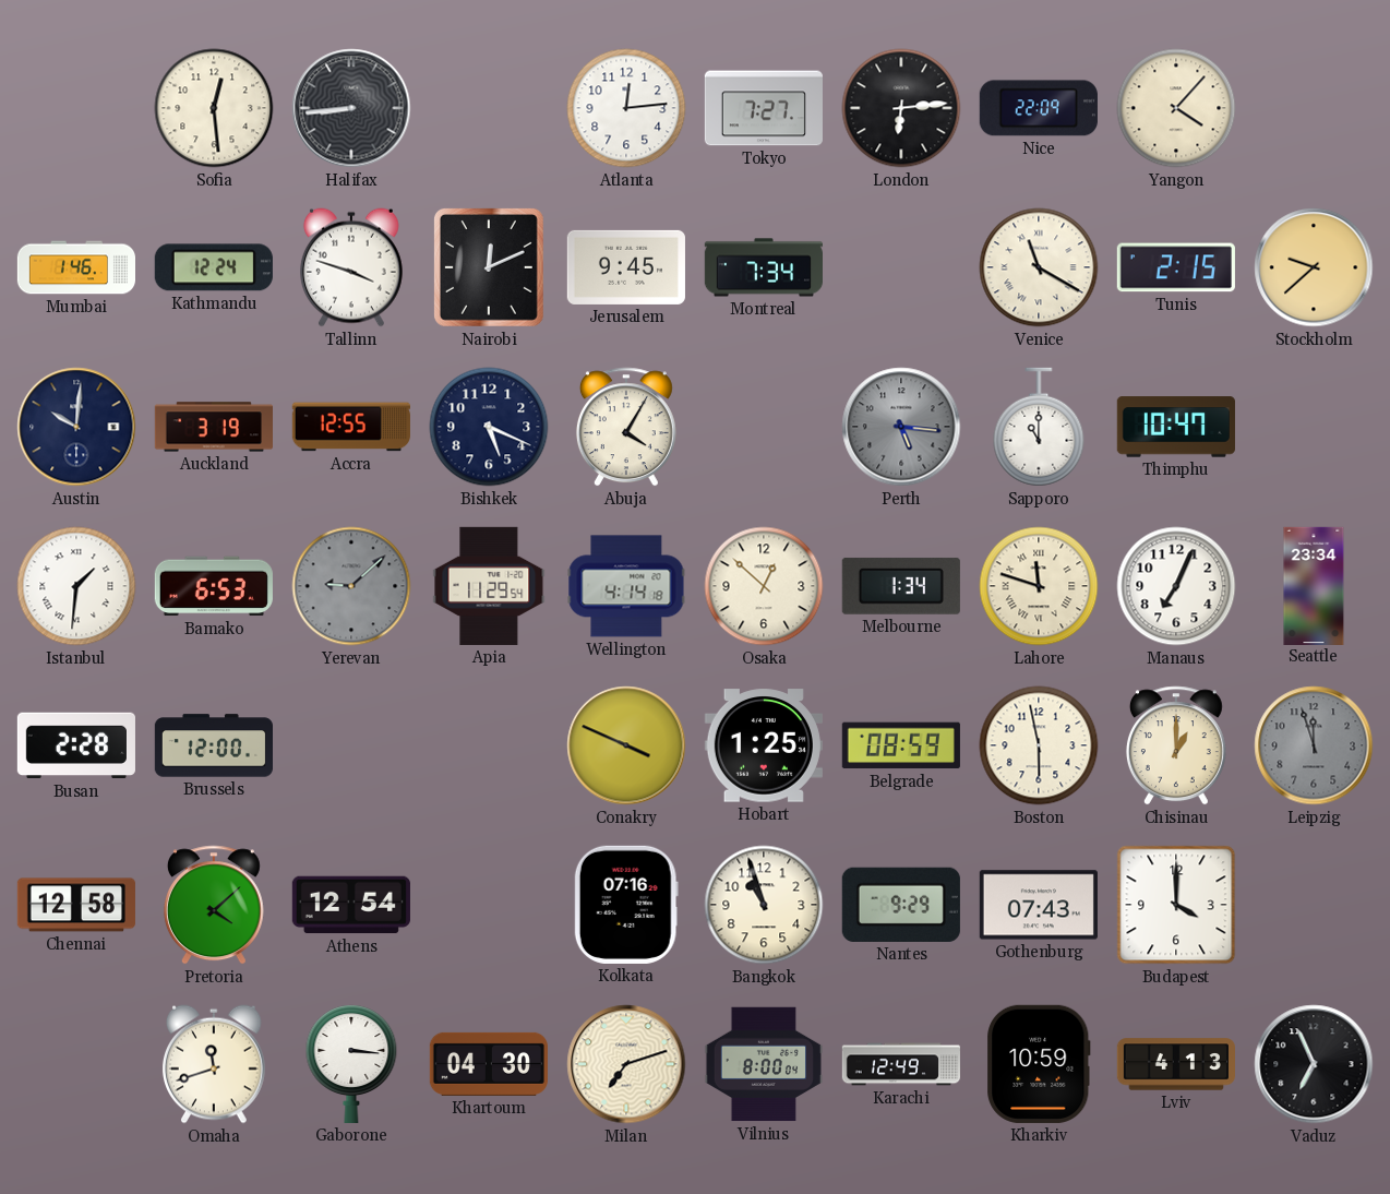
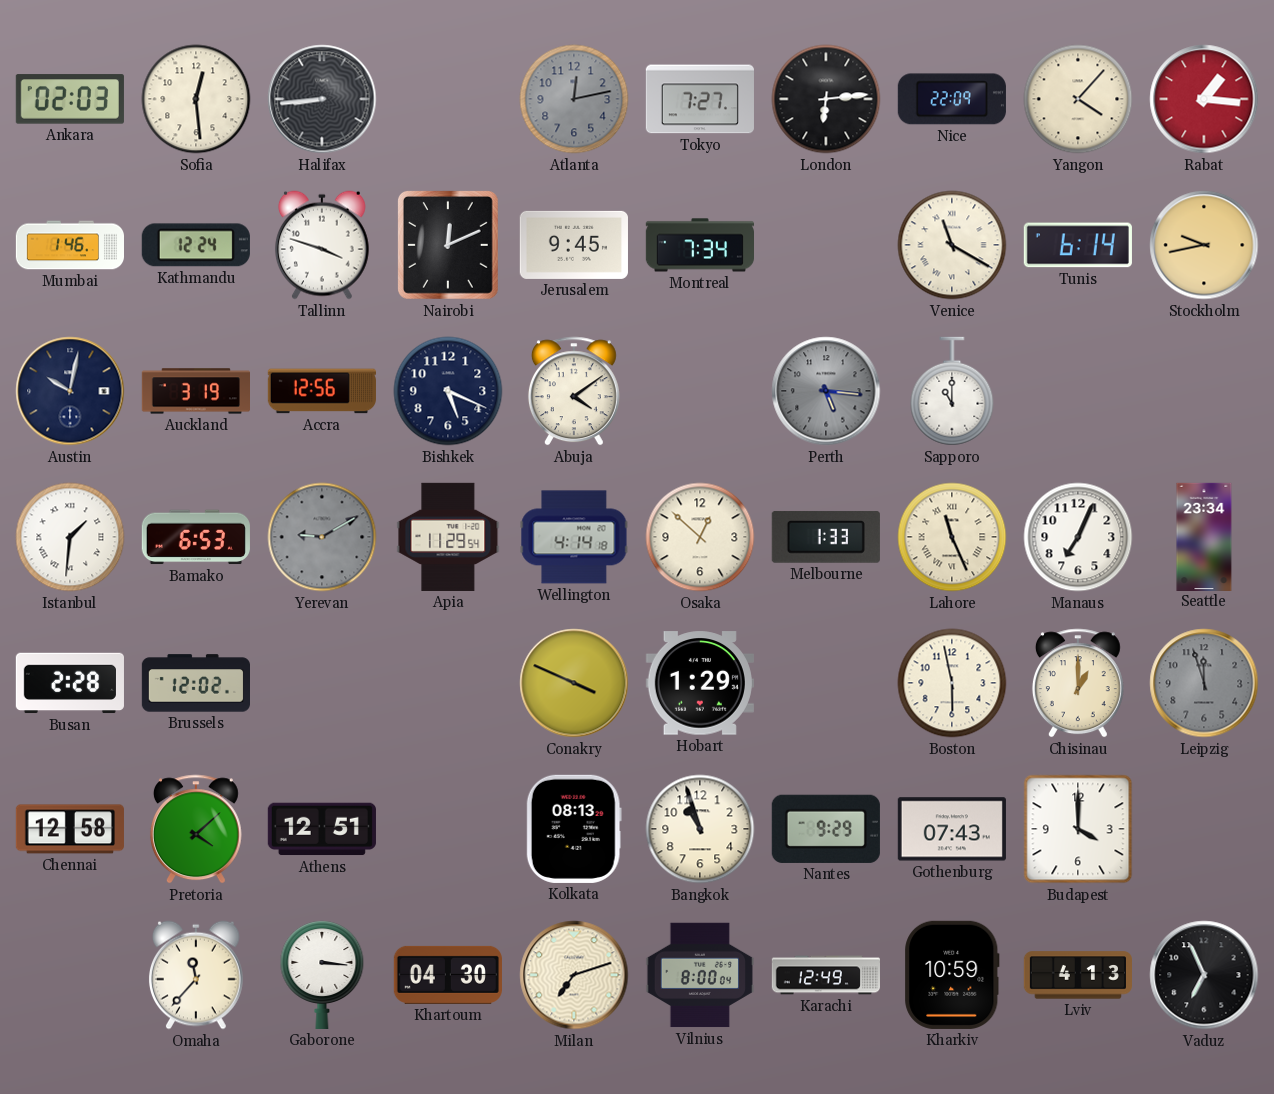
Ankara: none -> 02:03 (70, 99)
Atlanta: 12:14 -> 12:13 (574, 99)
Atlanta dial: white -> grey (574, 99)
Rabat: none -> 1:16 (1204, 99)
Tunis: 2:15 -> 6:14 (1078, 245)
Stockholm: 9:38 -> 9:43 (1204, 245)
Austin: 10:01 -> 10:02 (70, 391)
Accra: 12:55 -> 12:56 (322, 391)
Abuja: 4:05 -> 4:09 (574, 391)
Thimphu: 10:47 -> none (1176, 427)
Yerevan: 9:08 -> 9:10 (322, 537)
Melbourne: 1:34 -> 1:33 (826, 537)
Lahore: 11:48 -> 11:26 (952, 537)
Brussels: 12:00 -> 12:02 (195, 683)
Hobart: 1:25 -> 1:29 (700, 683)
Belgrade: 08:59 -> none (901, 745)
Athens: 12:54 -> 12:51 (322, 829)
Kolkata: 07:16 -> 08:13 (574, 829)
Omaha: 11:42 -> 11:37 (196, 975)
